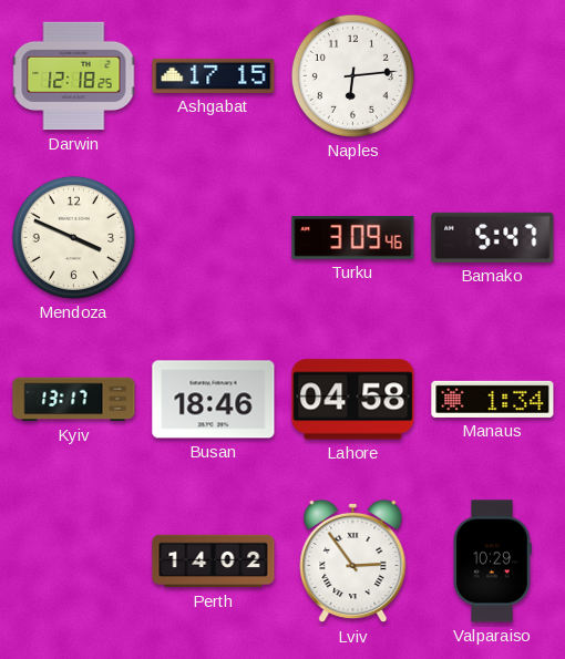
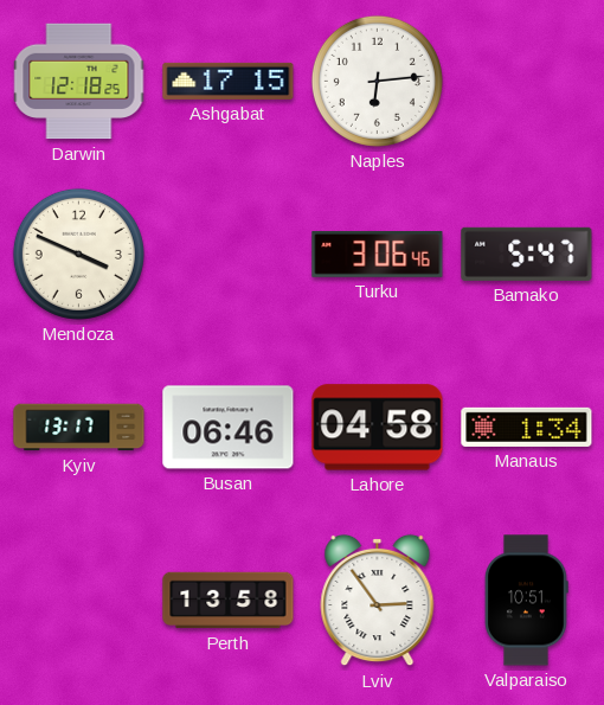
Turku: 3:09 -> 3:06 (378, 254)
Busan: 18:46 -> 06:46 (229, 428)
Perth: 14:02 -> 13:58 (229, 601)
Valparaiso: 10:29 -> 10:51 (526, 601)
